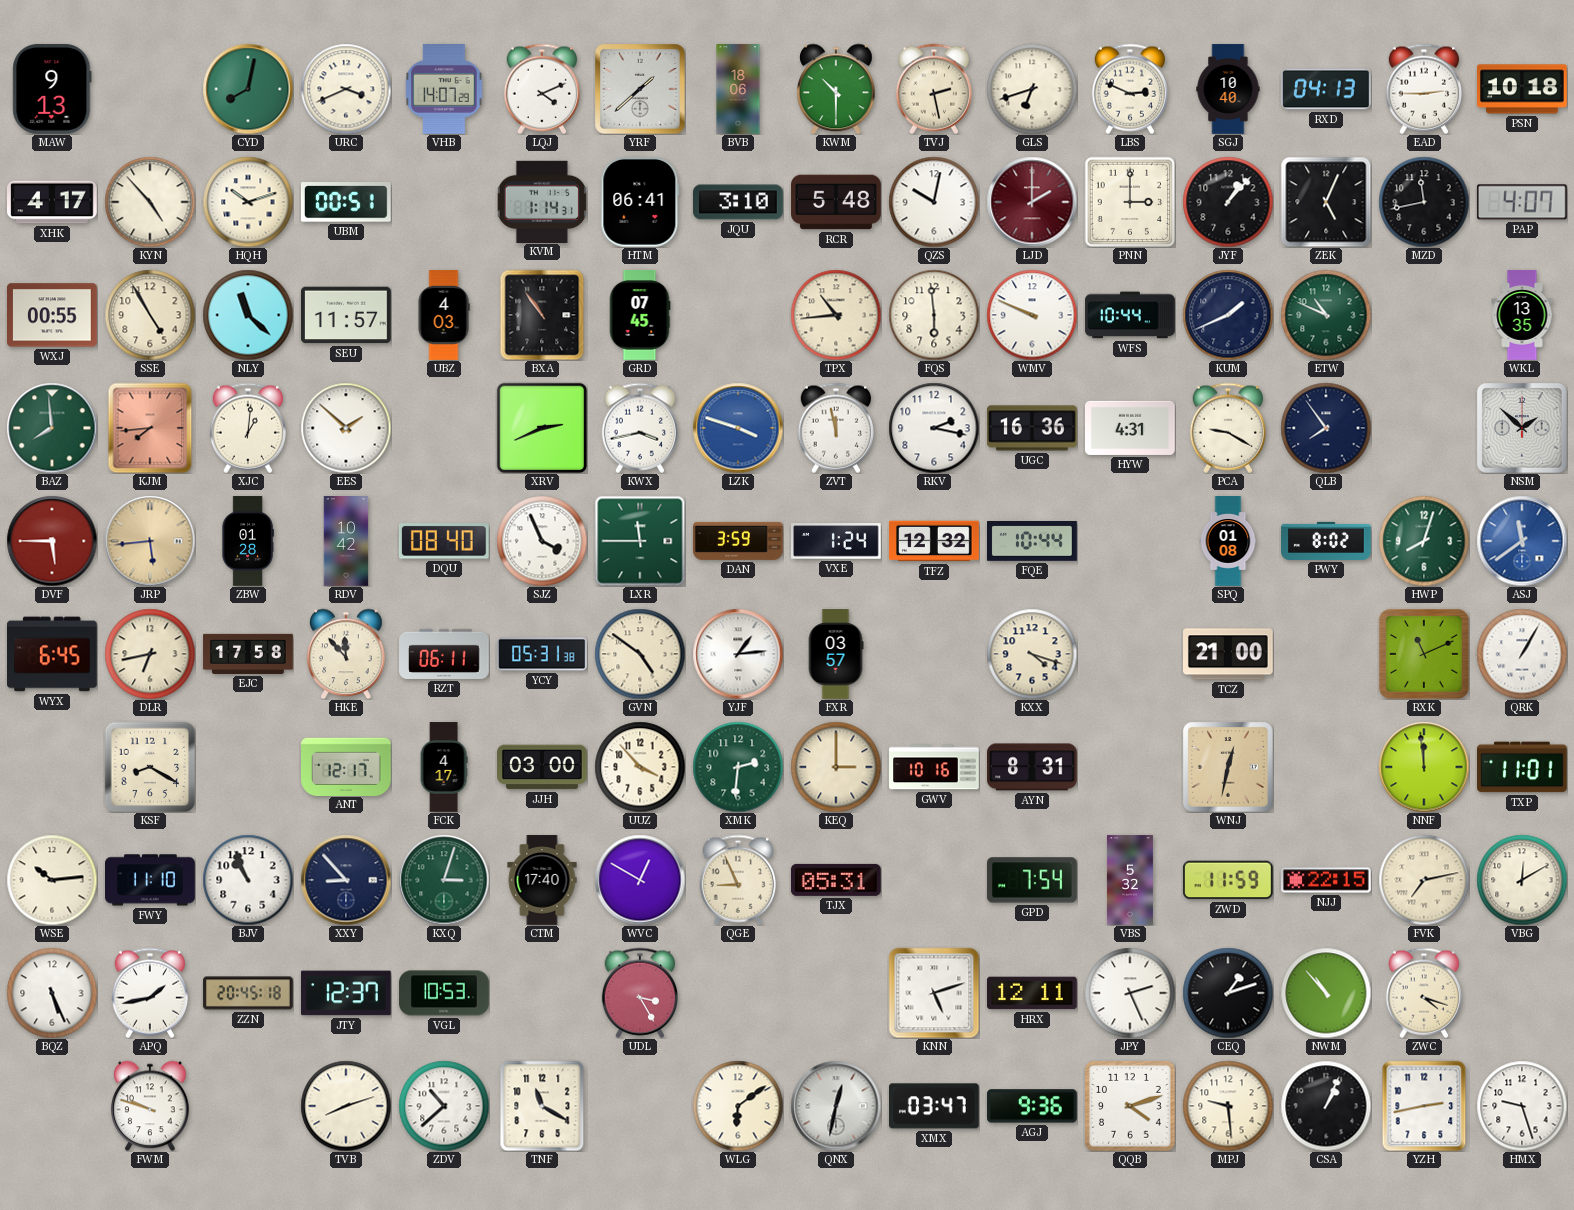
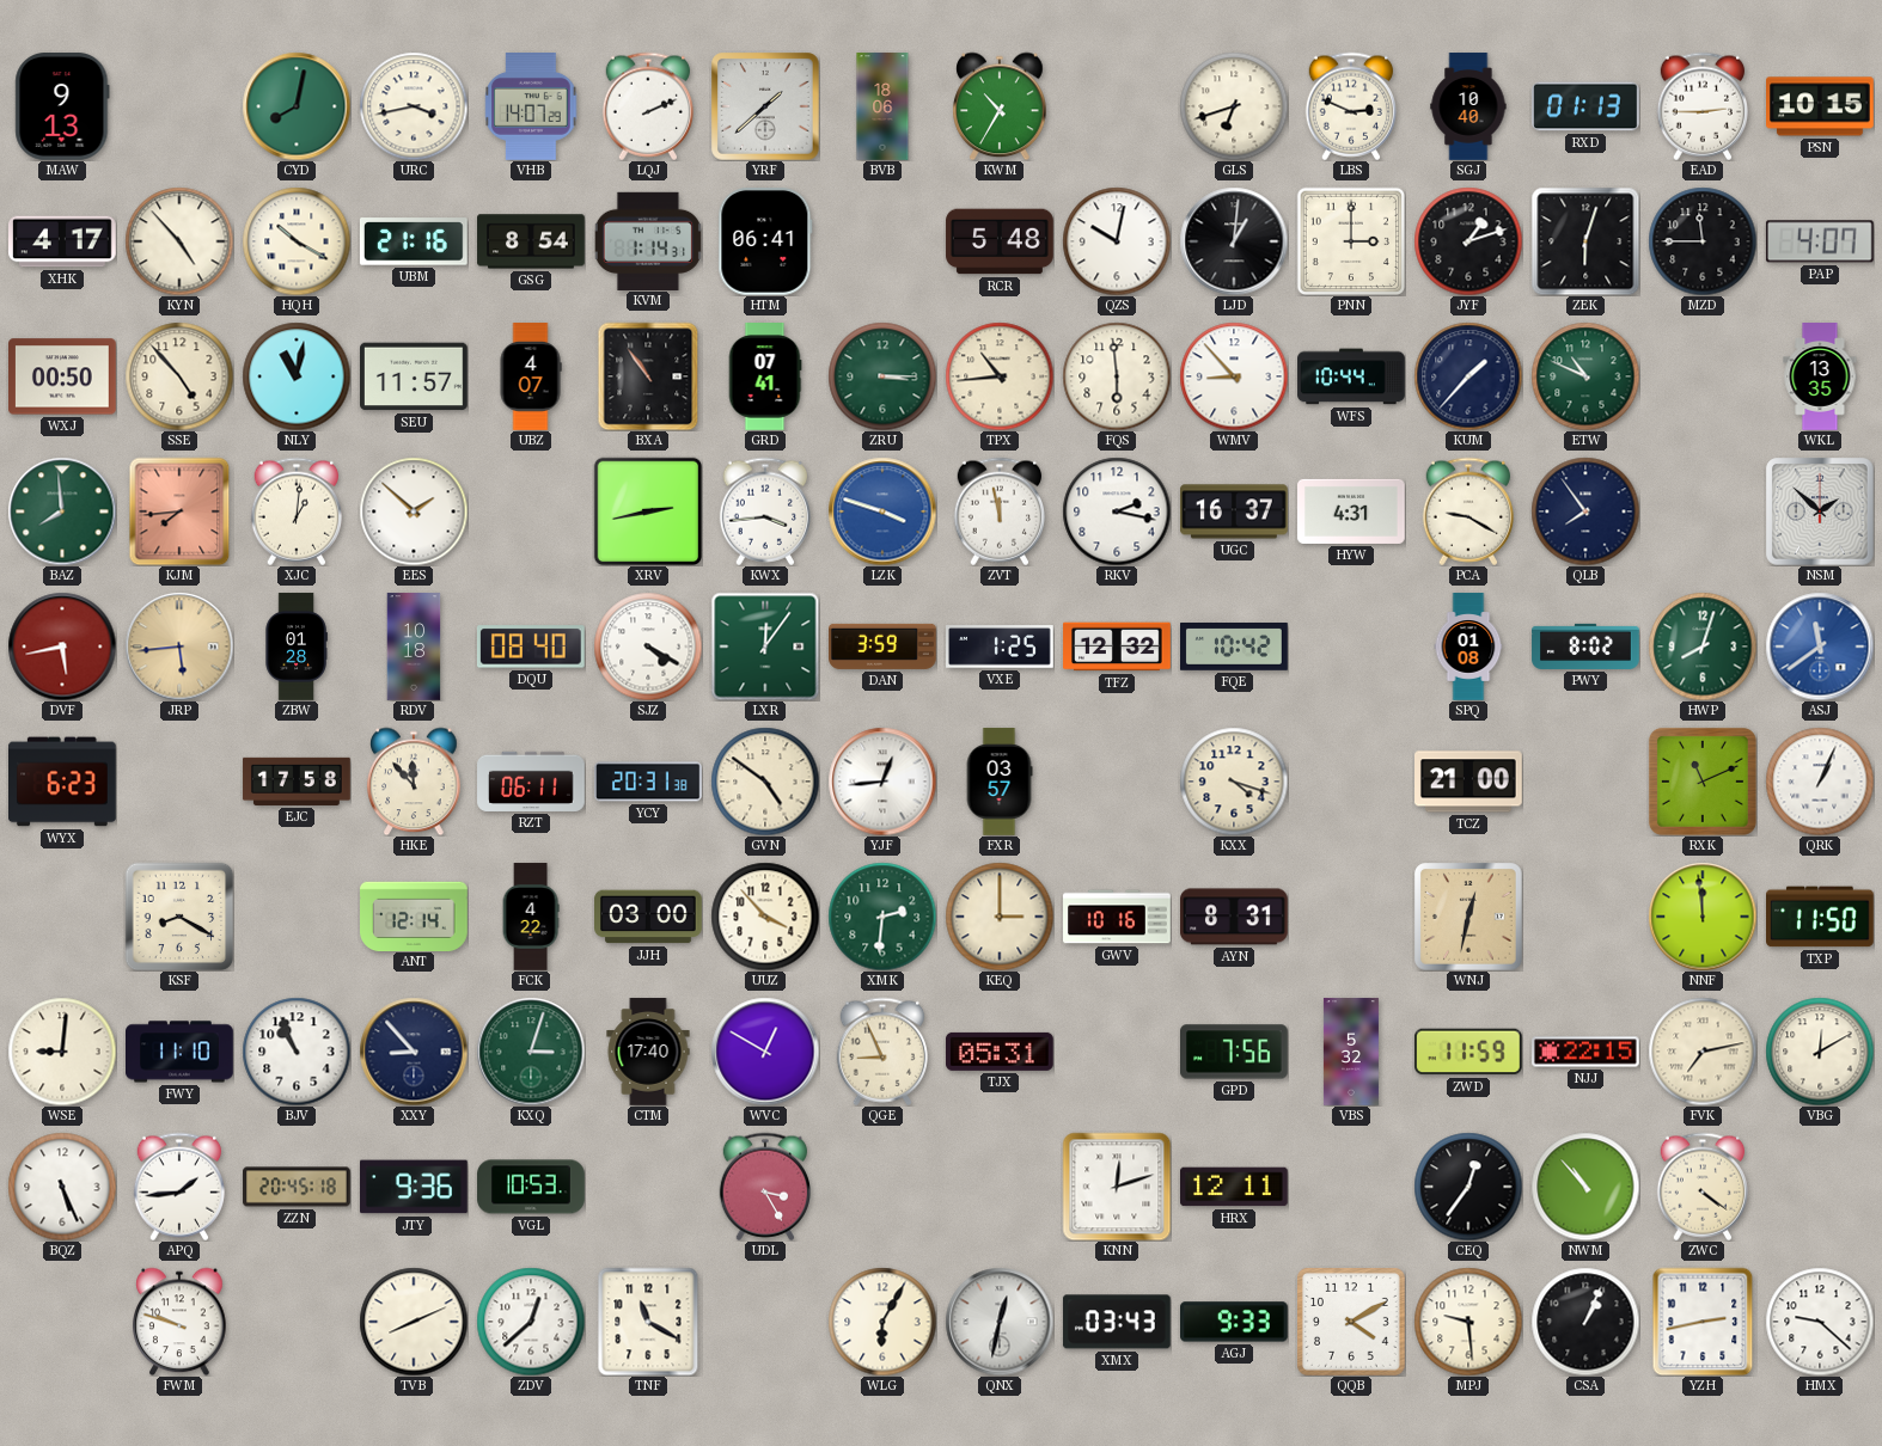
URC: 3:41 -> 3:43 (414, 106)
LQJ: 4:11 -> 2:11 (647, 106)
KWM: 10:30 -> 10:35 (1000, 106)
TVJ: 2:28 -> none (933, 89)
RXD: 04:13 -> 01:13 (1587, 106)
PSN: 10:18 -> 10:15 (1821, 106)
HQH: 10:12 -> 10:20 (297, 241)
UBM: 00:51 -> 21:16 (414, 241)
GSG: none -> 8:54 (531, 241)
JQU: 3:10 -> none (739, 202)
LJD: 2:00 -> 1:01 (1234, 241)
LJD dial: burgundy -> black (1234, 241)
JYF: 1:07 -> 1:12 (1468, 241)
ZEK: 5:04 -> 6:03 (1585, 241)
MZD: 11:43 -> 11:45 (1703, 241)
WXJ: 00:55 -> 00:50 (63, 376)
SSE: 4:55 -> 4:53 (179, 376)
NLY: 11:22 -> 11:02 (297, 376)
UBZ: 4:03 -> 4:07 (531, 376)
GRD: 07:45 -> 07:41 (765, 376)
ZRU: none -> 3:15 (882, 376)
WMV: 9:49 -> 8:53 (1234, 376)
KUM: 1:41 -> 1:37 (1468, 376)
XRV: 2:41 -> 2:43 (647, 510)
KWX: 3:43 -> 3:44 (764, 511)
UGC: 16:36 -> 16:37 (1235, 511)
DVF: 5:45 -> 5:43 (62, 647)
RDV: 10:42 -> 10:18 (414, 647)
SJZ: 3:56 -> 4:20 (648, 647)
LXR: 11:45 -> 12:06 (765, 647)
VXE: 1:24 -> 1:25 (1001, 647)
FQE: 10:44 -> 10:42 (1234, 648)
WYX: 6:45 -> 6:23 (63, 782)
DLR: 6:43 -> none (150, 654)
YCY: 05:31 -> 20:31 (649, 782)
YJF: 1:14 -> 12:44 (882, 782)
QRK: 1:05 -> 1:04 (1820, 782)
ANT: 12:17 -> 12:14 (415, 915)
FCK: 4:17 -> 4:22 (531, 917)
TXP: 11:01 -> 11:50 (1821, 917)
WSE: 10:14 -> 9:01 (62, 1052)
GPD: 7:54 -> 7:56 (1235, 1052)
APQ: 1:43 -> 1:44 (178, 1187)
JTY: 12:37 -> 9:36 (415, 1187)
KNN: 5:12 -> 12:12 (1117, 1187)
JPY: 2:26 -> none (1130, 993)
CEQ: 1:12 -> 12:36 (1468, 1187)
ZWC: 4:18 -> 4:21 (1701, 1187)
TVB: 8:12 -> 8:11 (414, 1322)
ZDV: 10:38 -> 12:38 (531, 1322)
WLG: 6:09 -> 6:05 (882, 1322)
XMX: 03:47 -> 03:43 (1117, 1322)
AGJ: 9:36 -> 9:33 (1235, 1322)
QQB: 4:12 -> 4:10 (1352, 1323)
HMX: 9:27 -> 9:22 (1820, 1322)
